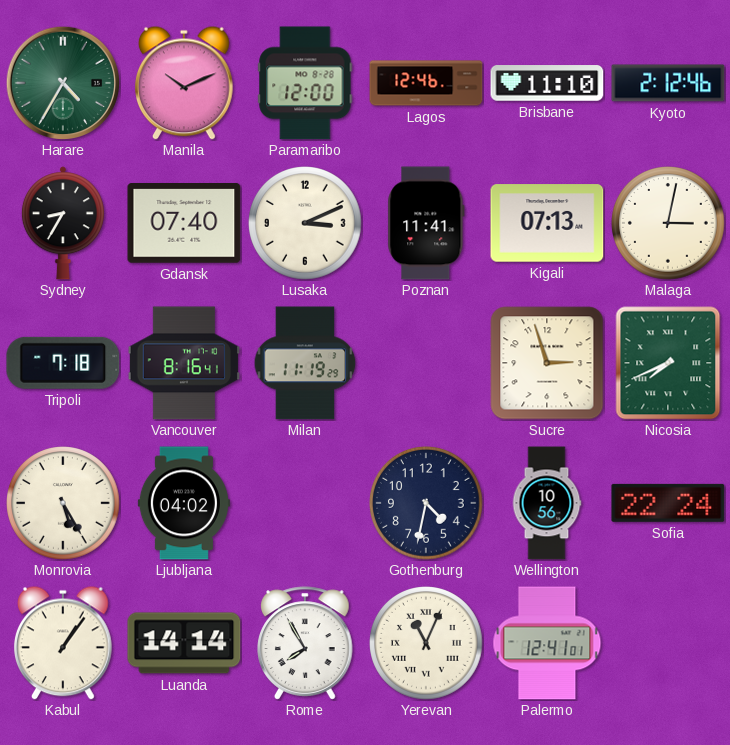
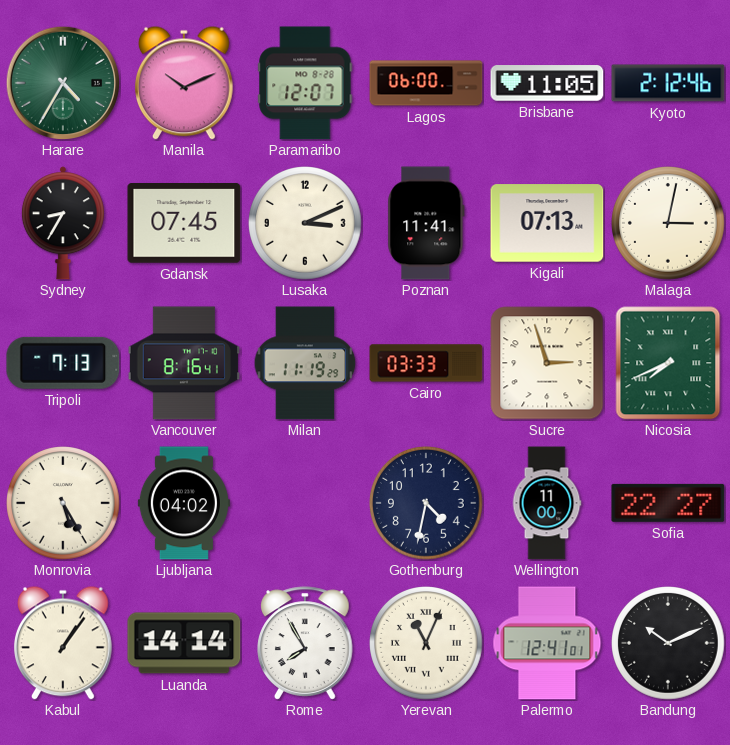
Paramaribo: 12:00 -> 12:07 (305, 83)
Lagos: 12:46 -> 06:00 (426, 83)
Brisbane: 11:10 -> 11:05 (547, 83)
Gdansk: 07:40 -> 07:45 (184, 223)
Tripoli: 7:18 -> 7:13 (63, 363)
Cairo: none -> 03:33 (426, 363)
Wellington: 10:56 -> 11:00 (547, 503)
Sofia: 22:24 -> 22:27 (668, 503)
Bandung: none -> 10:11 (669, 644)
